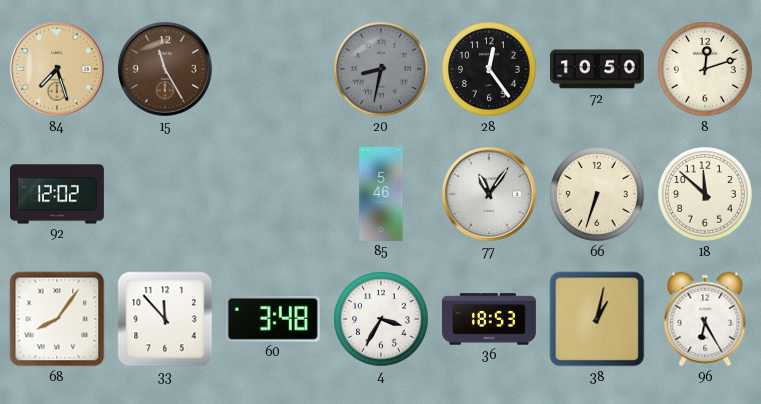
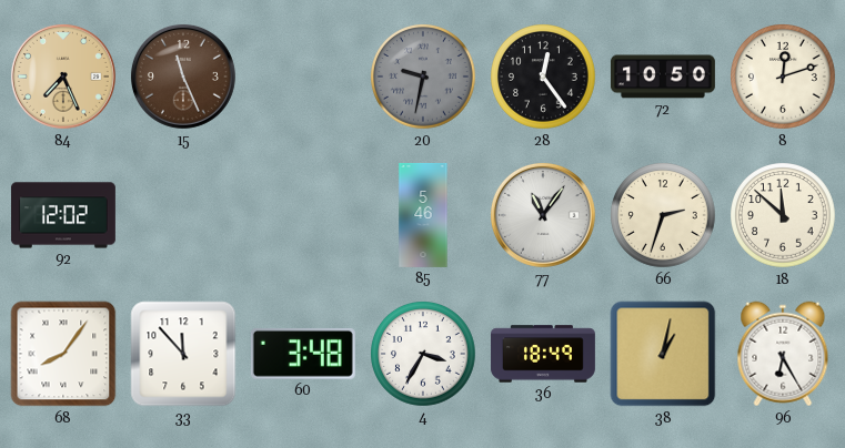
84: 7:27 -> 7:26 (63, 77)
15: 11:25 -> 11:26 (183, 77)
20: 8:32 -> 9:32 (424, 78)
66: 6:33 -> 2:33 (664, 216)
36: 18:53 -> 18:49 (543, 354)
